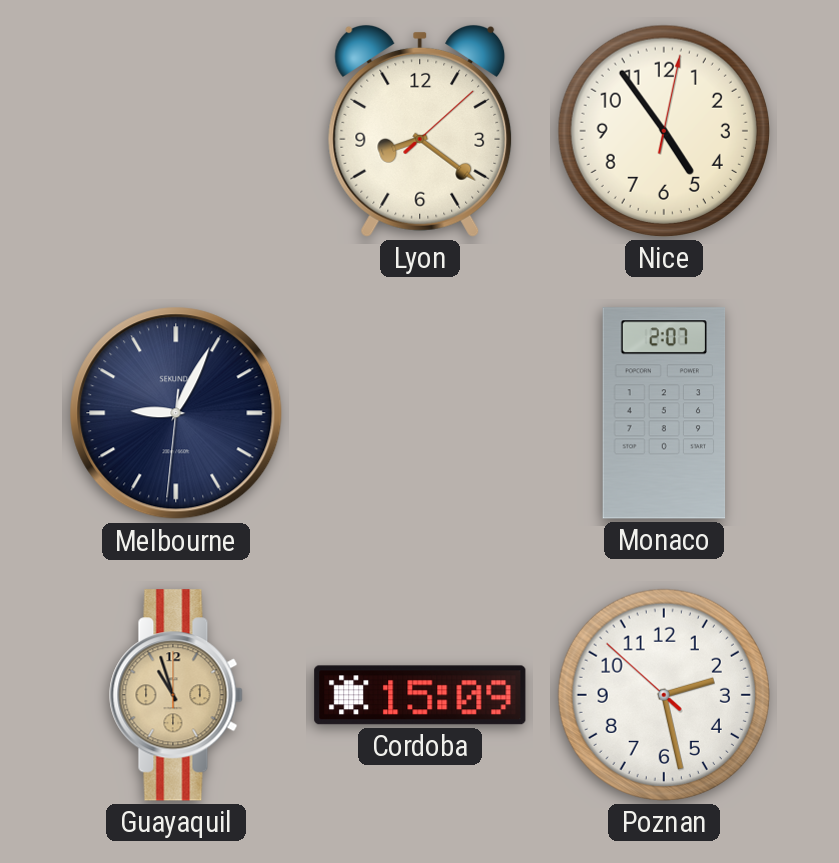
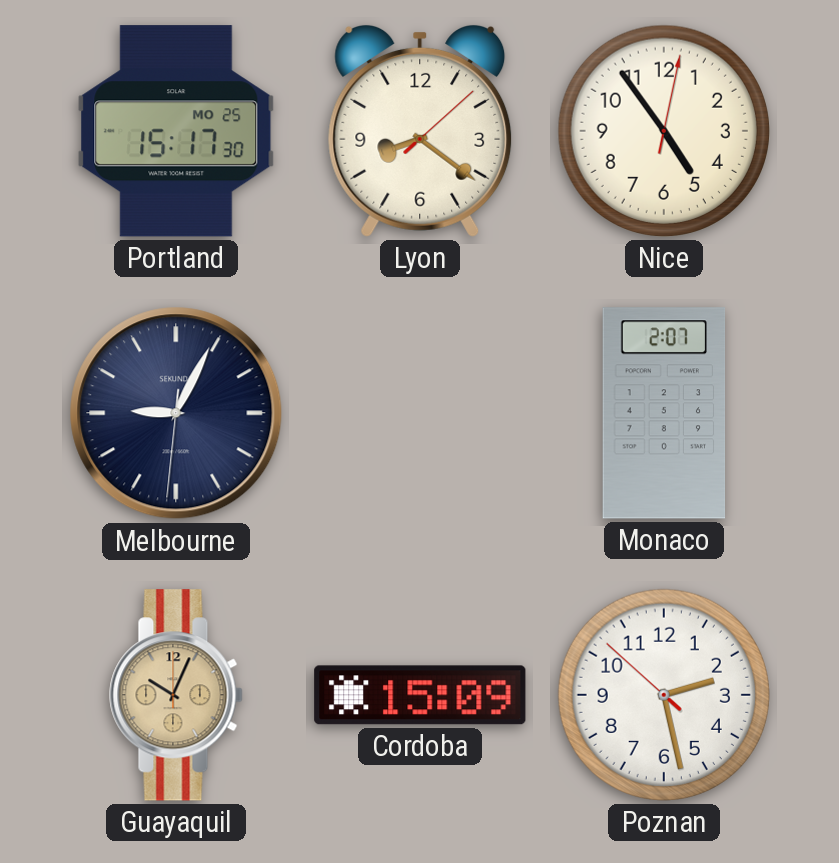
Portland: none -> 15:17 (176, 131)
Guayaquil: 10:57 -> 10:04 (176, 695)
